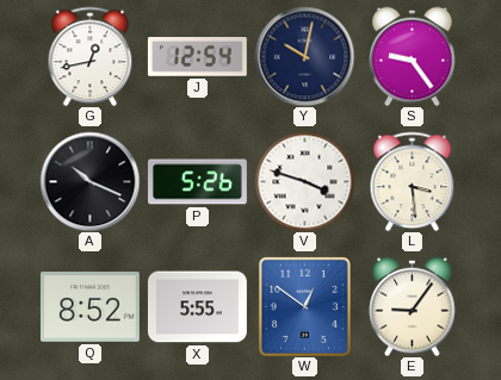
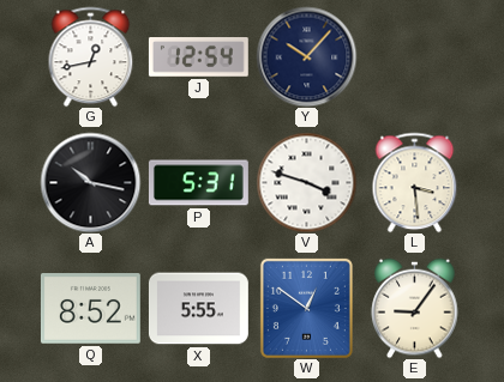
Y: 10:02 -> 10:07 (306, 56)
S: 9:24 -> none (413, 56)
A: 10:19 -> 10:17 (90, 182)
P: 5:26 -> 5:31 (198, 183)
